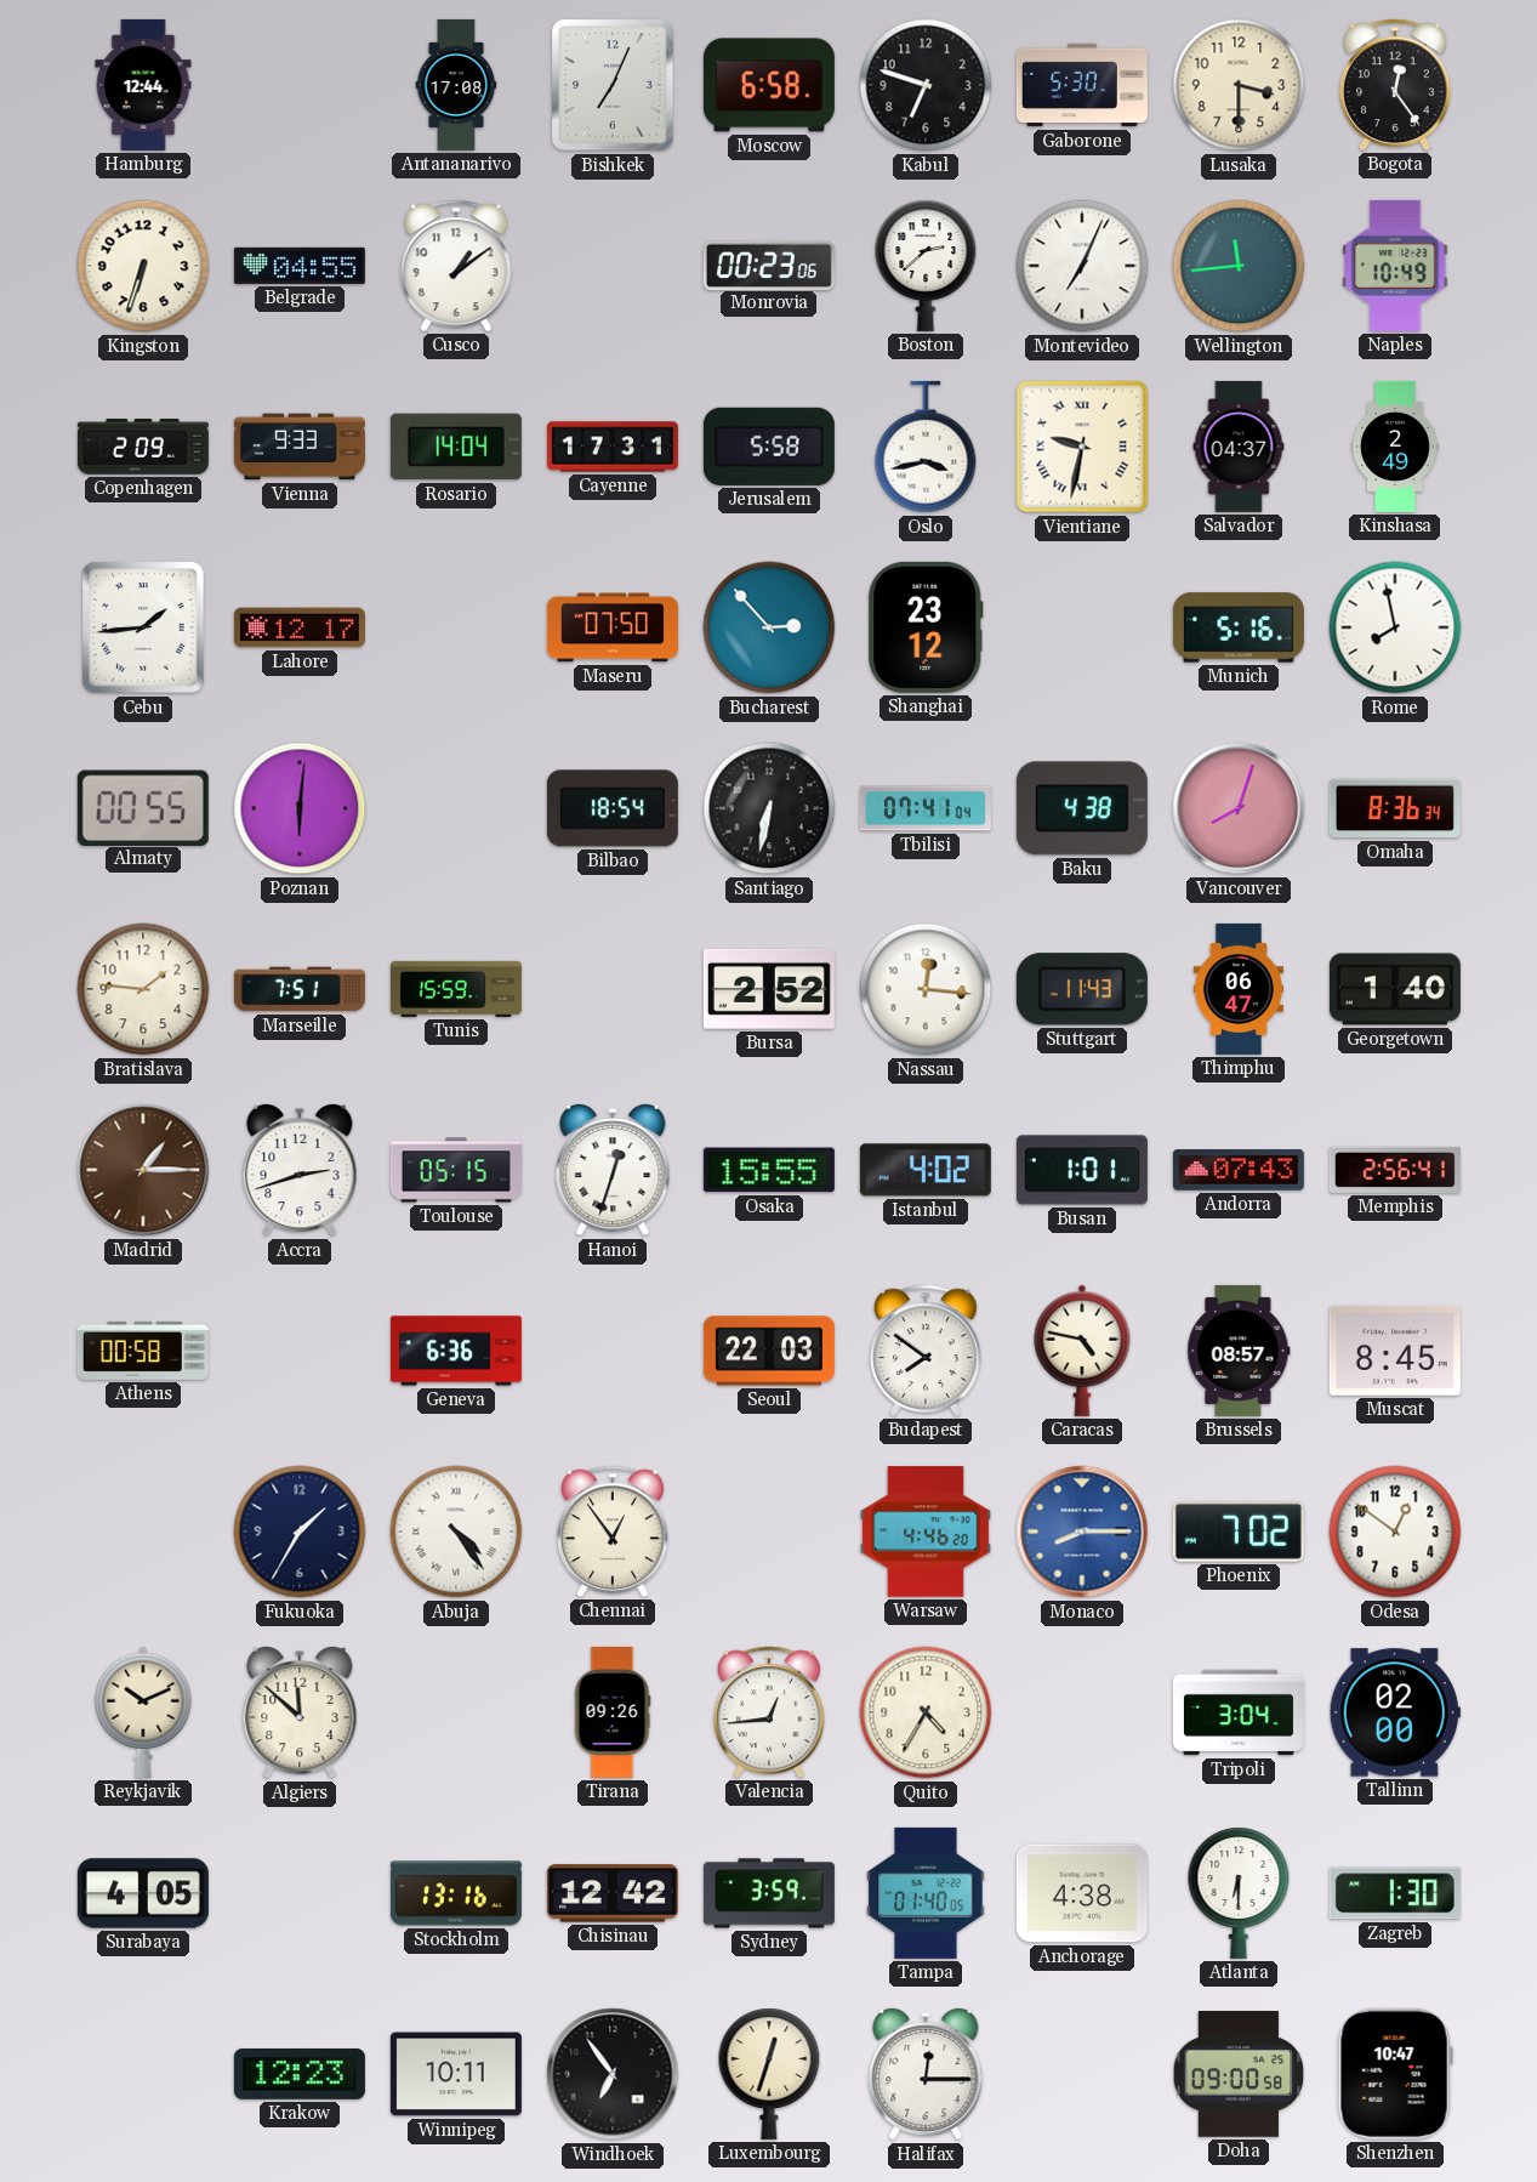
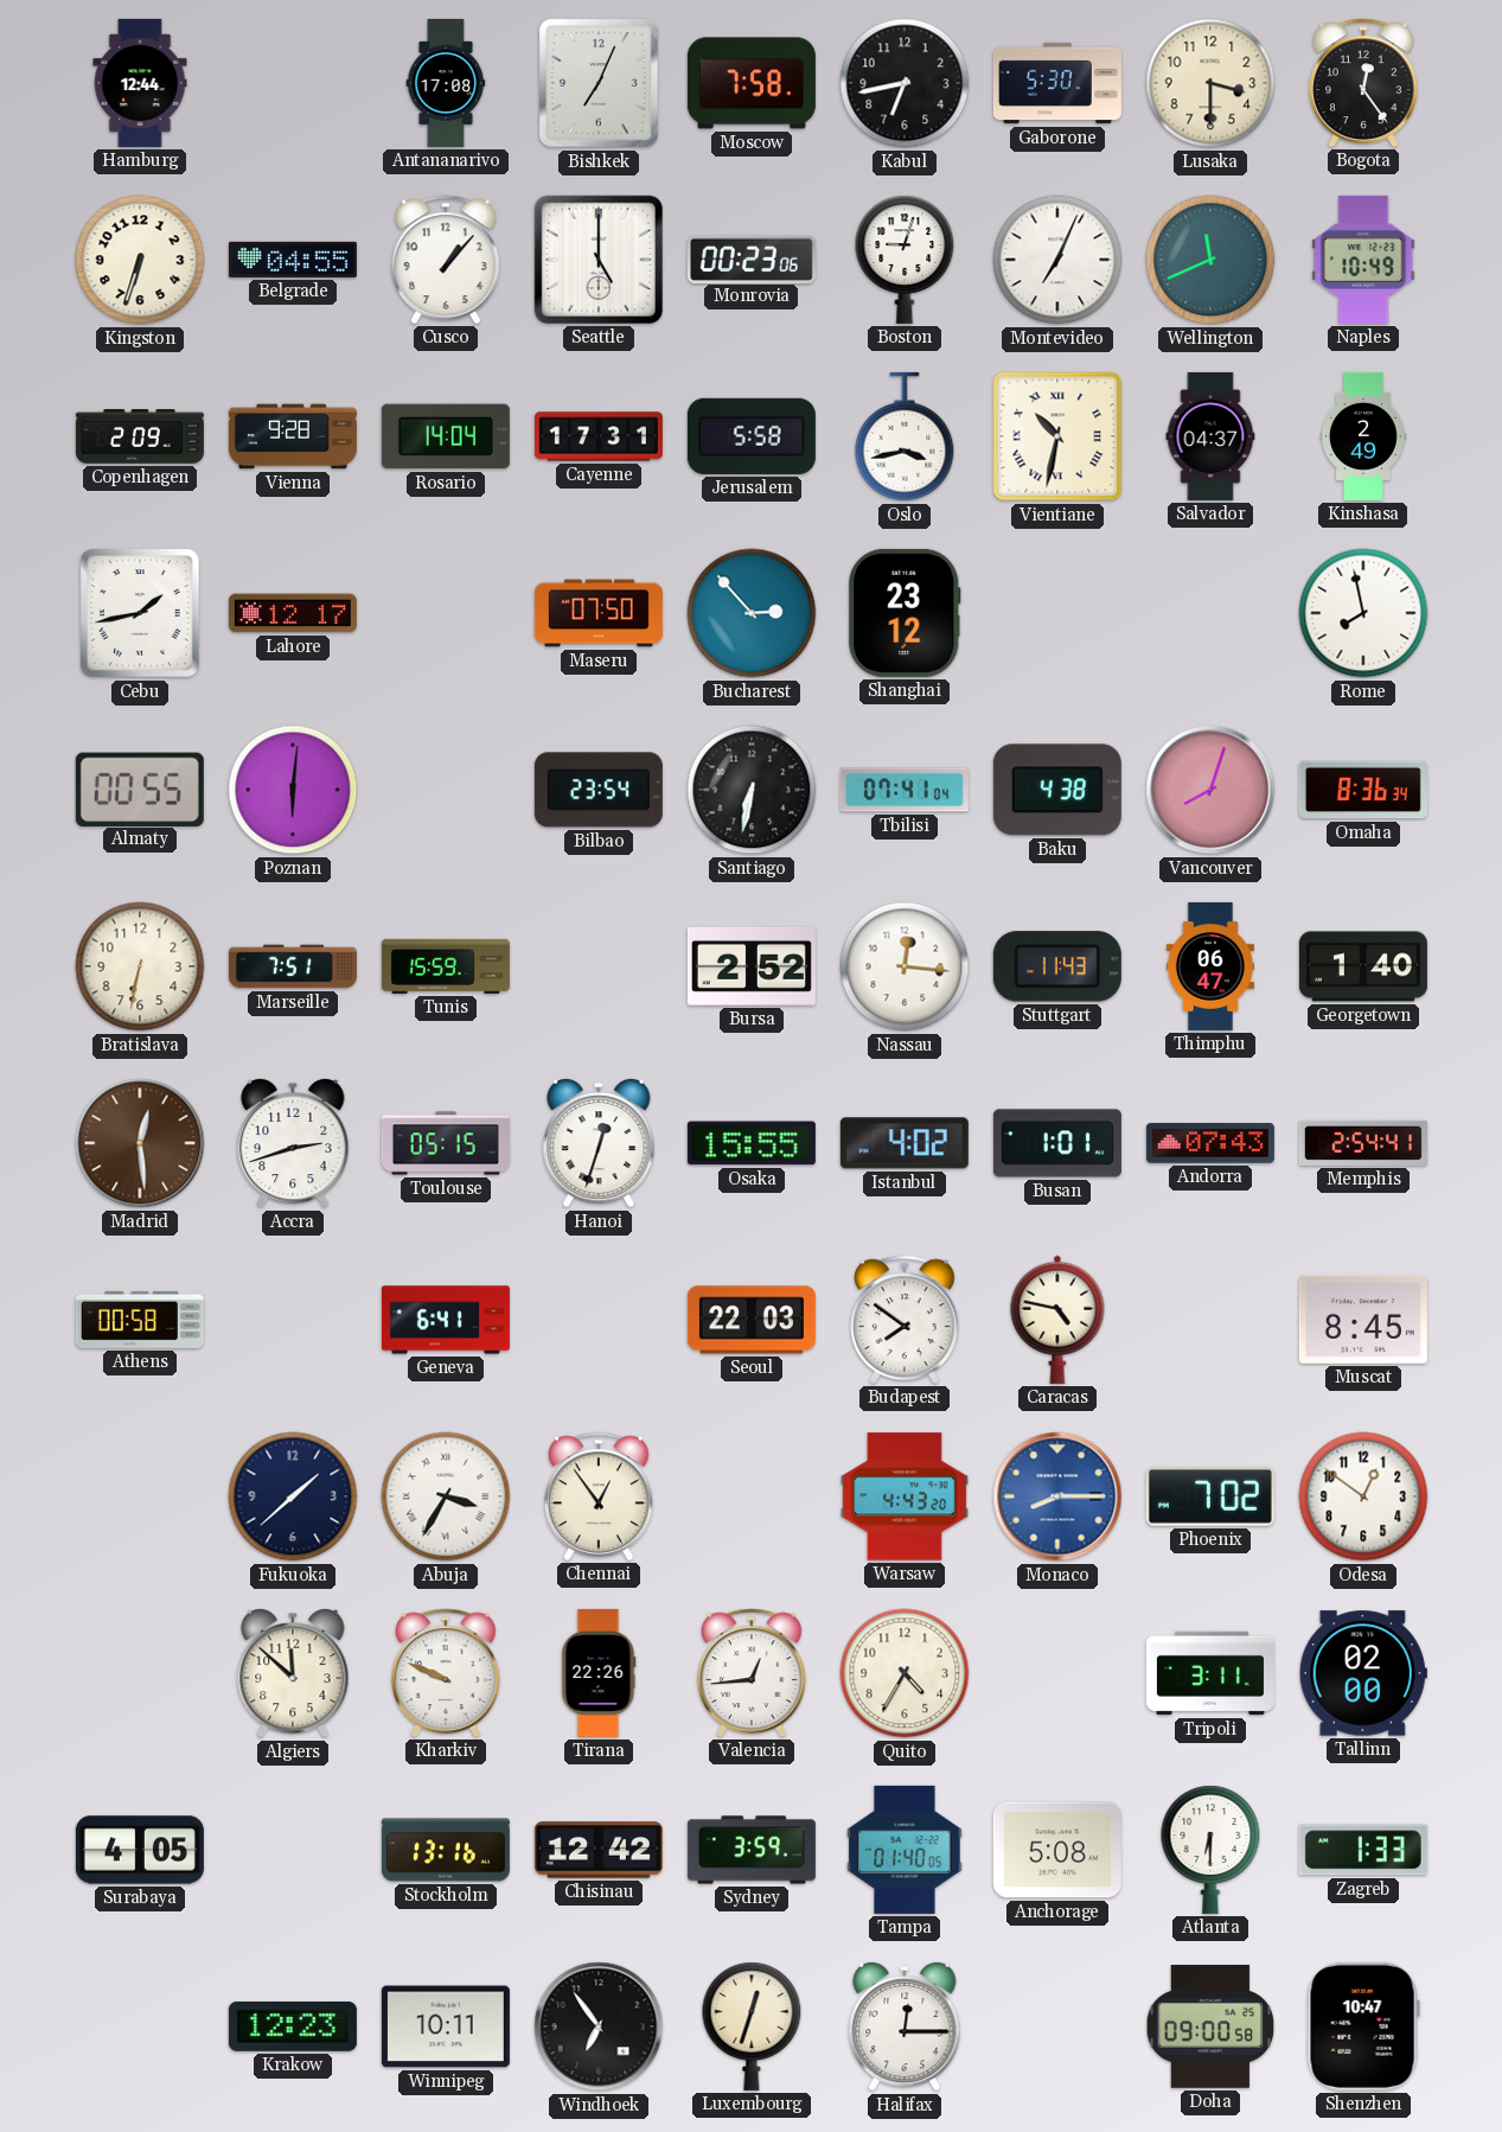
Moscow: 6:58 -> 7:58 (752, 83)
Kabul: 6:48 -> 6:43 (905, 83)
Cusco: 1:09 -> 1:07 (446, 260)
Seattle: none -> 5:00 (599, 260)
Boston: 2:38 -> 9:03 (905, 260)
Wellington: 11:44 -> 11:41 (1210, 260)
Vienna: 9:33 -> 9:28 (293, 436)
Vientiane: 9:32 -> 10:32 (1057, 436)
Cebu: 1:44 -> 1:43 (140, 613)
Munich: 5:16 -> none (1239, 627)
Bilbao: 18:54 -> 23:54 (599, 790)
Bratislava: 1:46 -> 6:32 (140, 966)
Madrid: 1:15 -> 12:29 (140, 1143)
Memphis: 2:56 -> 2:54 (1363, 1143)
Geneva: 6:36 -> 6:41 (446, 1320)
Brussels: 08:57 -> none (1239, 1351)
Fukuoka: 1:35 -> 1:38 (293, 1496)
Abuja: 4:24 -> 3:35 (446, 1496)
Warsaw: 4:46 -> 4:43 (905, 1496)
Reykjavik: 10:11 -> none (143, 1712)
Kharkiv: none -> 9:49 (446, 1673)
Tirana: 09:26 -> 22:26 (599, 1673)
Tripoli: 3:04 -> 3:11 (1210, 1673)
Anchorage: 4:38 -> 5:08 (1057, 1850)
Zagreb: 1:30 -> 1:33 (1363, 1850)
